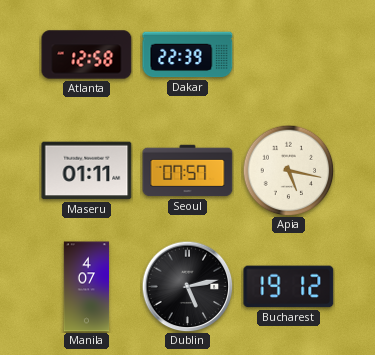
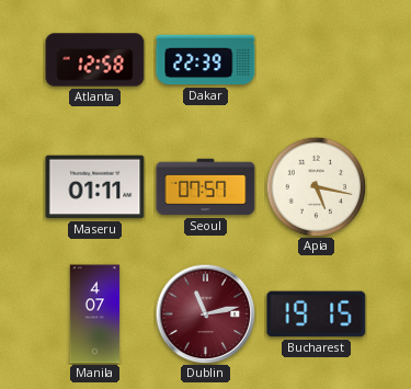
Dublin: 5:13 -> 11:13 (205, 313)
Dublin dial: black -> burgundy (205, 313)
Bucharest: 19:12 -> 19:15 (317, 314)
